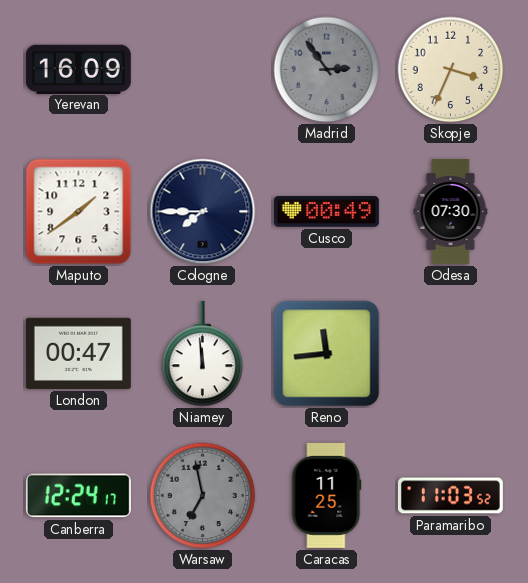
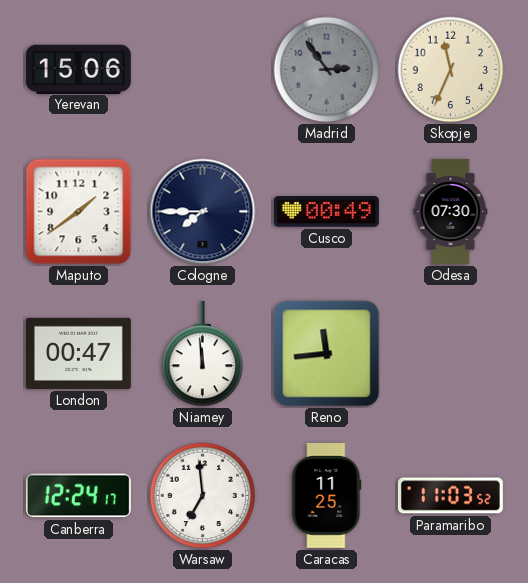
Yerevan: 16:09 -> 15:06 (78, 69)
Skopje: 3:34 -> 11:34 (451, 70)
Warsaw: 6:58 -> 6:59 (203, 496)
Warsaw dial: grey -> white (203, 496)
